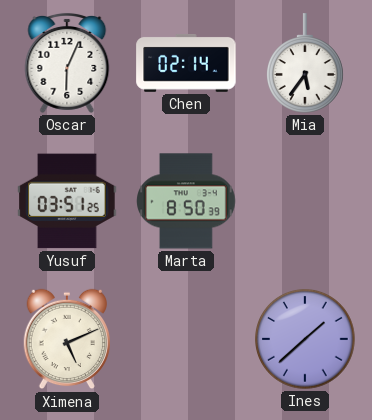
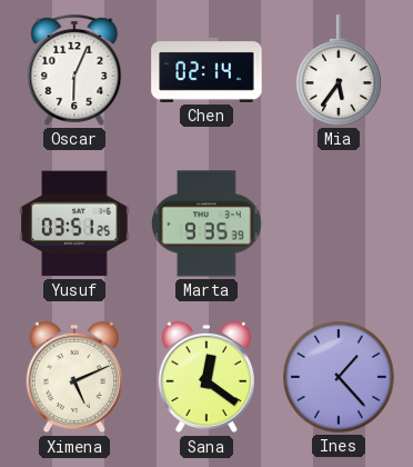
Marta: 8:50 -> 9:35 (206, 223)
Sana: none -> 12:21 (205, 377)
Ines: 1:38 -> 1:23 (339, 377)
